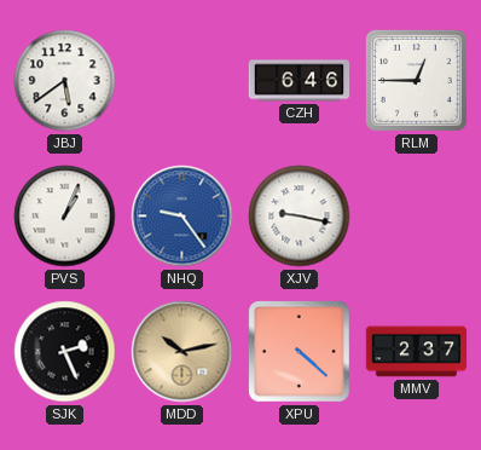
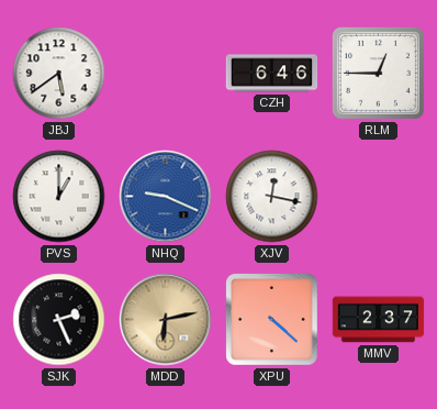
PVS: 1:04 -> 1:00 (59, 197)
NHQ: 9:24 -> 9:19 (166, 197)
XJV: 9:17 -> 12:17 (272, 197)
MDD: 10:13 -> 6:13 (166, 320)
